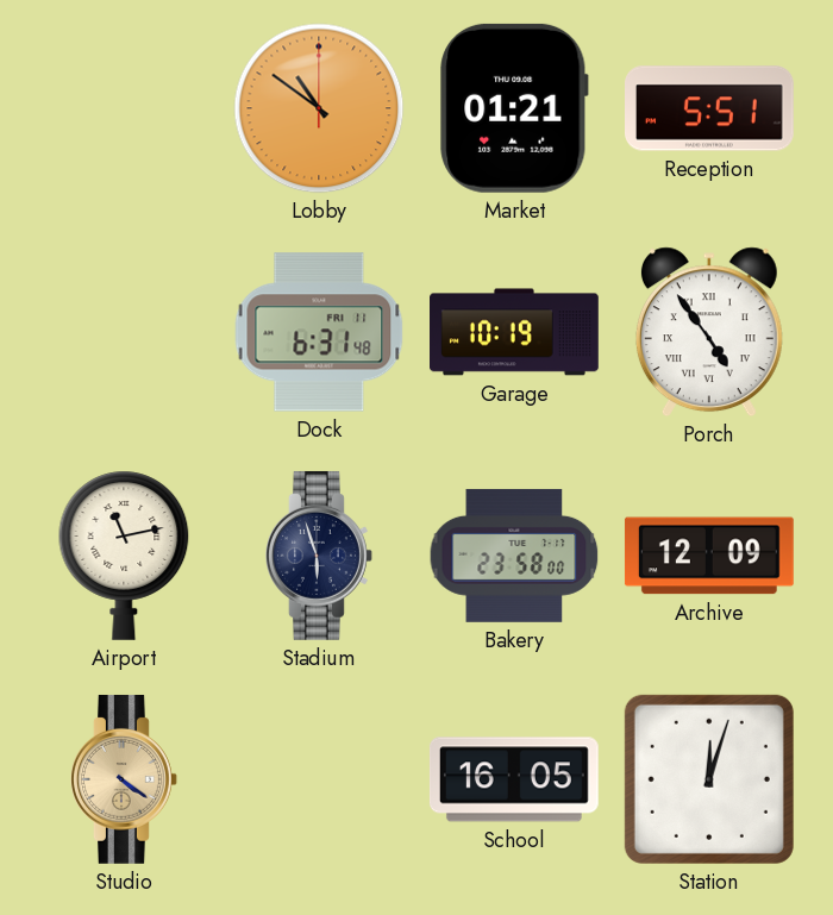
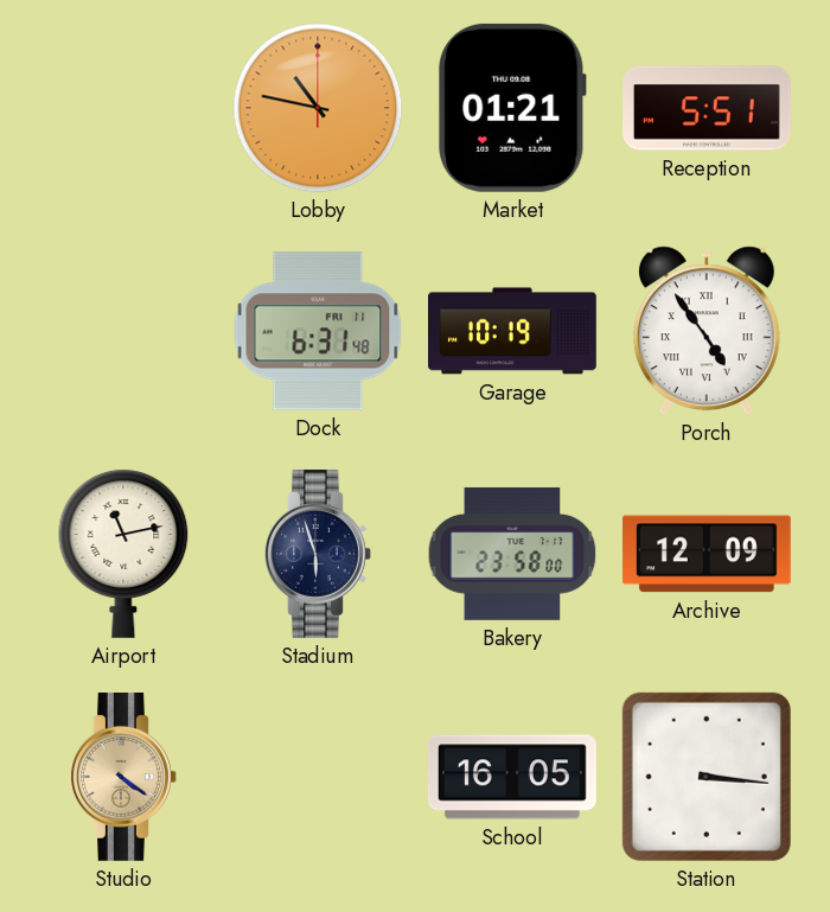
Lobby: 10:51 -> 10:47 (318, 108)
Station: 12:03 -> 3:16 (707, 777)
